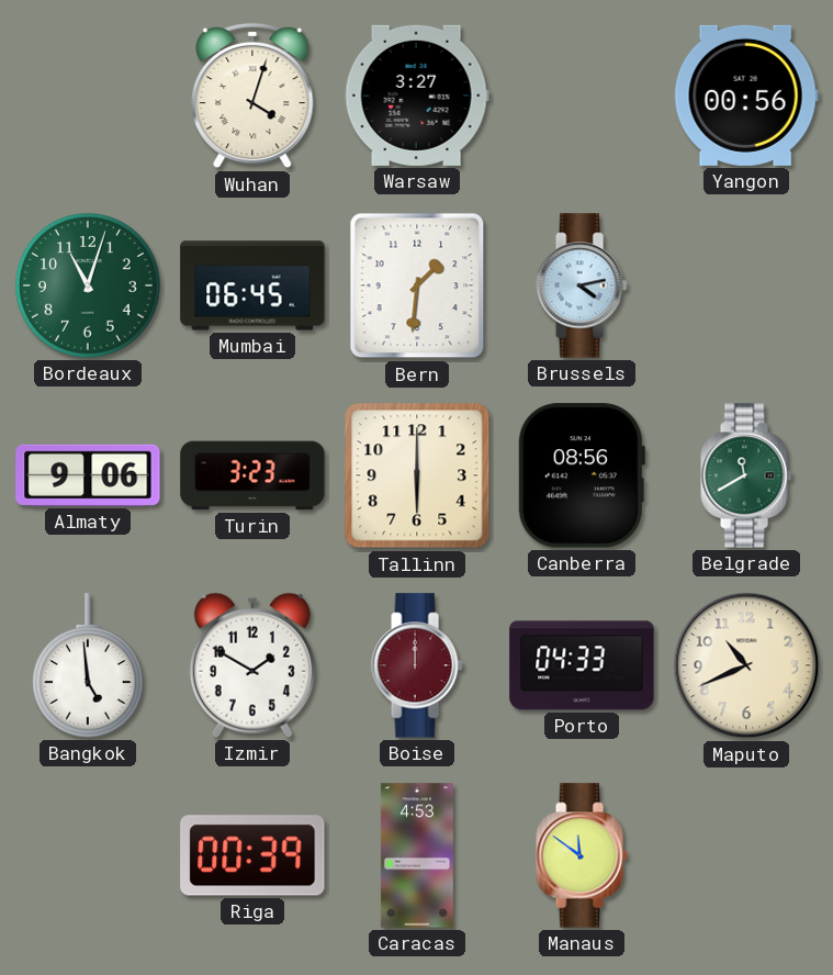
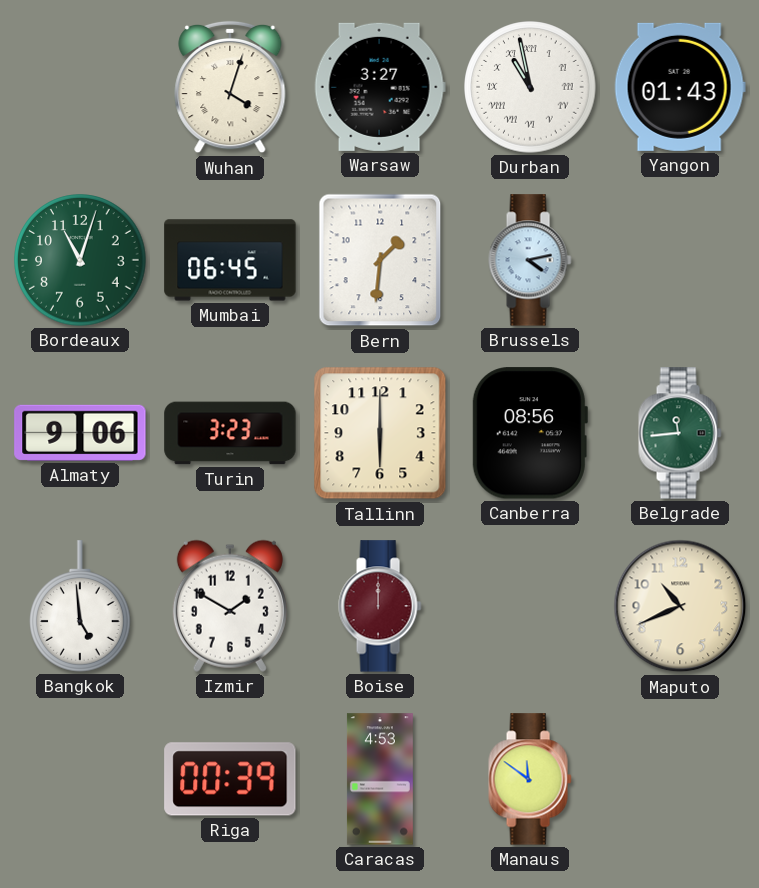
Durban: none -> 10:58 (530, 87)
Yangon: 00:56 -> 01:43 (680, 87)
Belgrade: 11:40 -> 11:44 (680, 433)
Porto: 04:33 -> none (582, 665)
